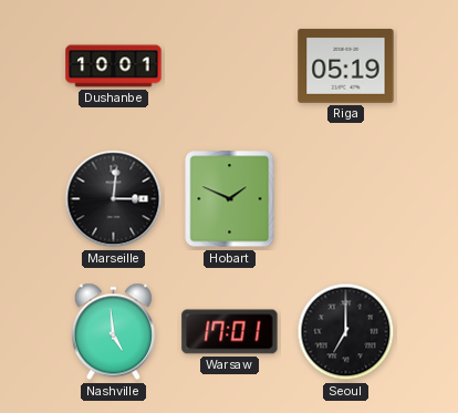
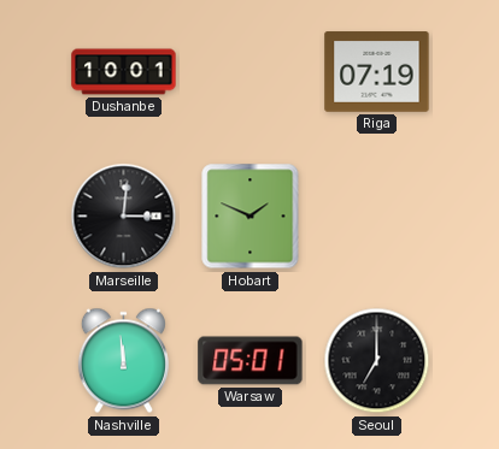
Riga: 05:19 -> 07:19 (377, 72)
Nashville: 4:59 -> 11:59 (123, 361)
Warsaw: 17:01 -> 05:01 (251, 361)
